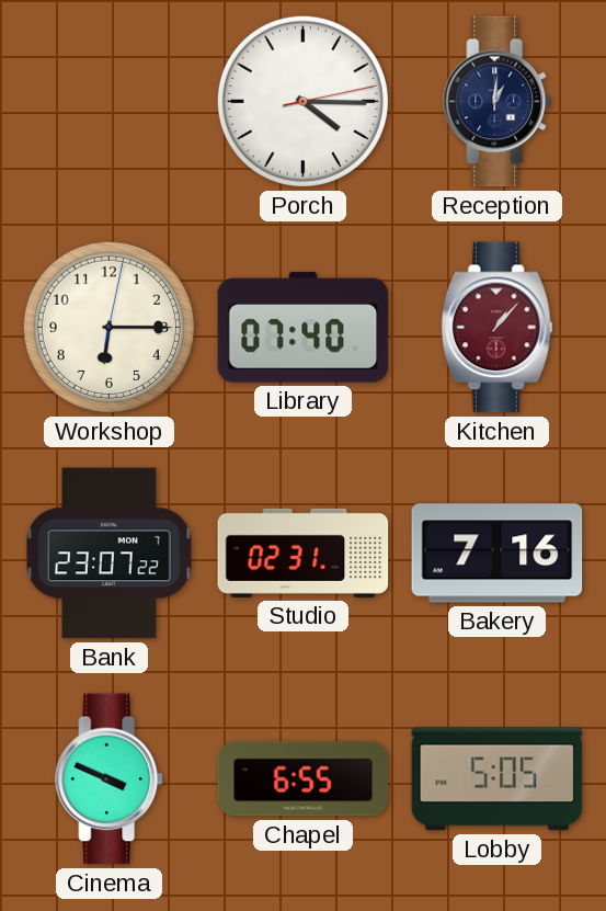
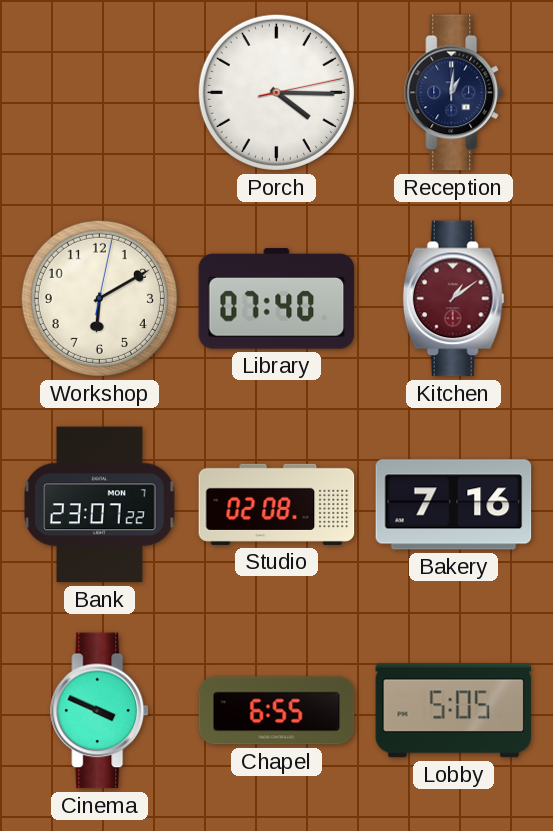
Workshop: 6:15 -> 6:10 (99, 298)
Kitchen: 1:07 -> 1:09 (454, 299)
Studio: 02:31 -> 02:08 (277, 504)
